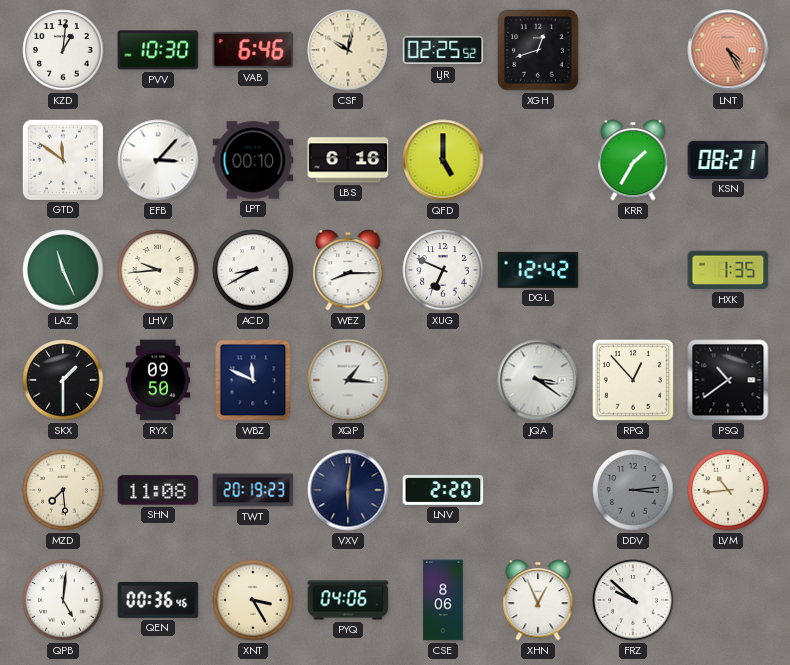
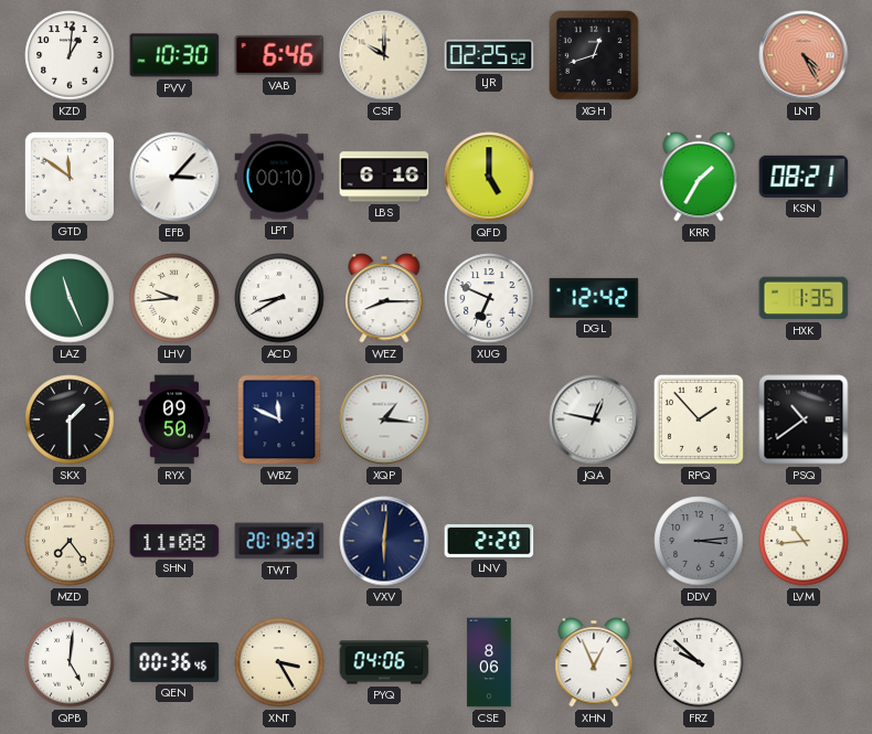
CSF: 10:02 -> 10:00 (384, 55)
JQA: 3:21 -> 12:47 (594, 419)
RPQ: 12:53 -> 1:53 (699, 419)
MZD: 7:29 -> 7:24 (70, 541)
